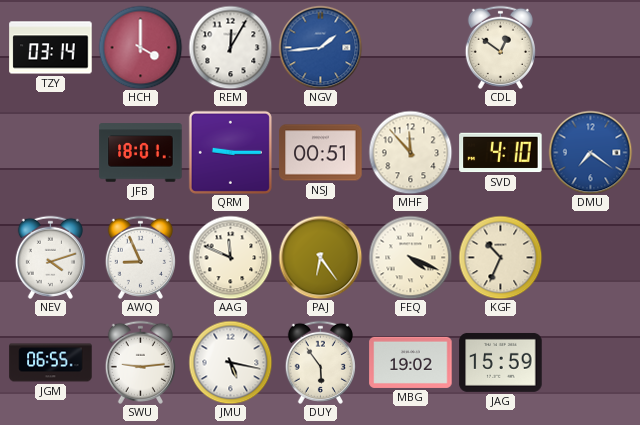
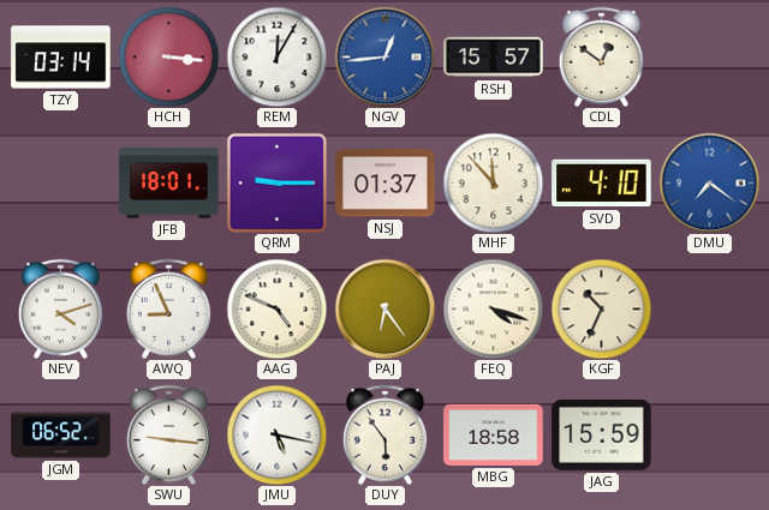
HCH: 4:00 -> 3:16 (168, 56)
NGV: 1:44 -> 12:44 (384, 56)
RSH: none -> 15:57 (494, 58)
NSJ: 00:51 -> 01:37 (386, 184)
AAG: 11:49 -> 4:49 (276, 308)
FEQ: 4:19 -> 4:18 (493, 308)
JGM: 06:55 -> 06:52 (61, 436)
SWU: 9:14 -> 9:16 (168, 434)
MBG: 19:02 -> 18:58 (494, 434)
